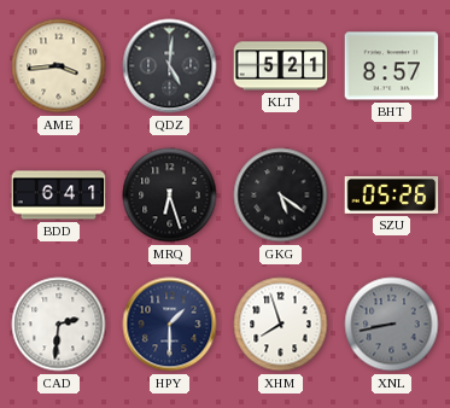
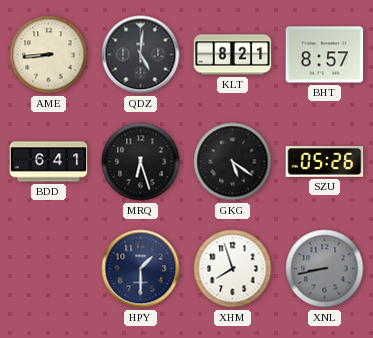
AME: 3:44 -> 8:44 (49, 55)
KLT: 5:21 -> 8:21 (233, 55)
CAD: 2:31 -> none (59, 325)
